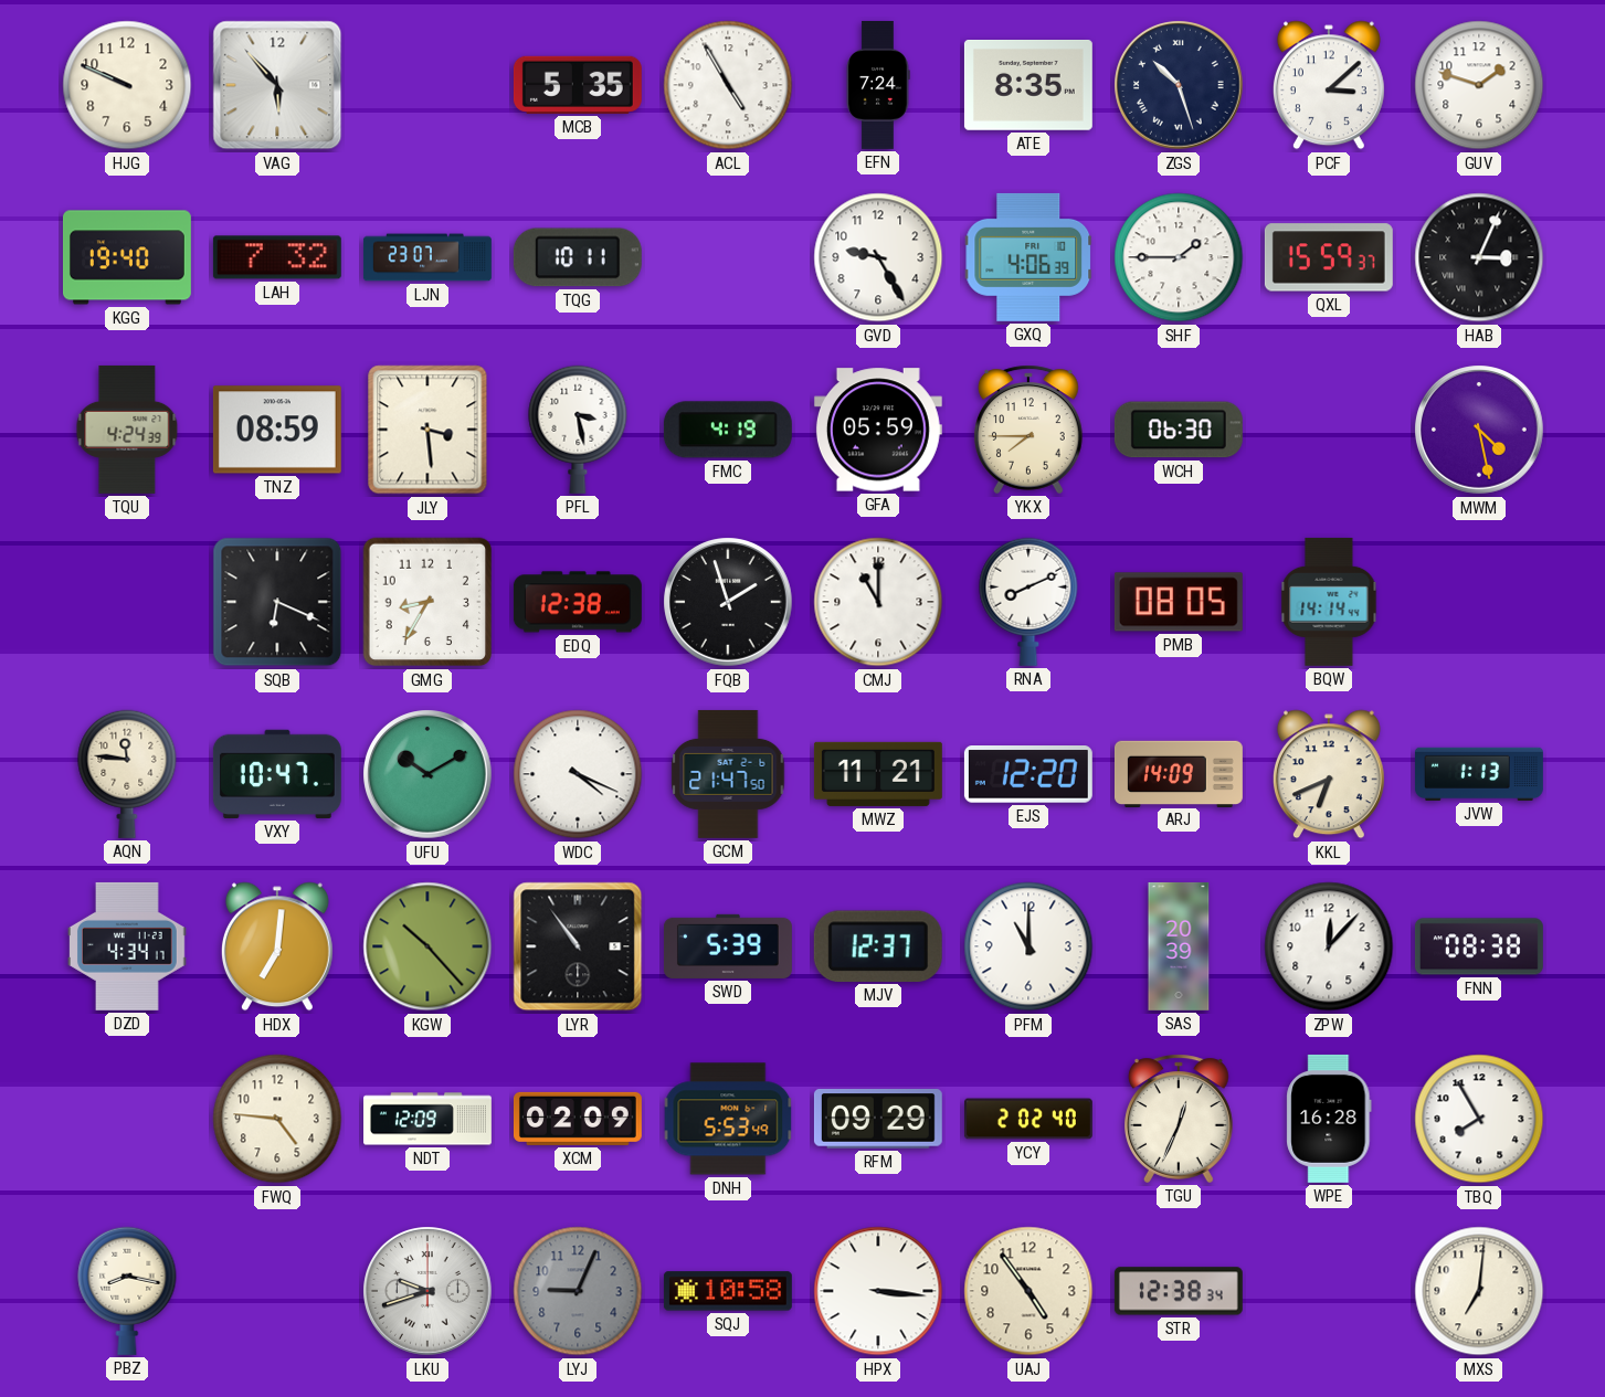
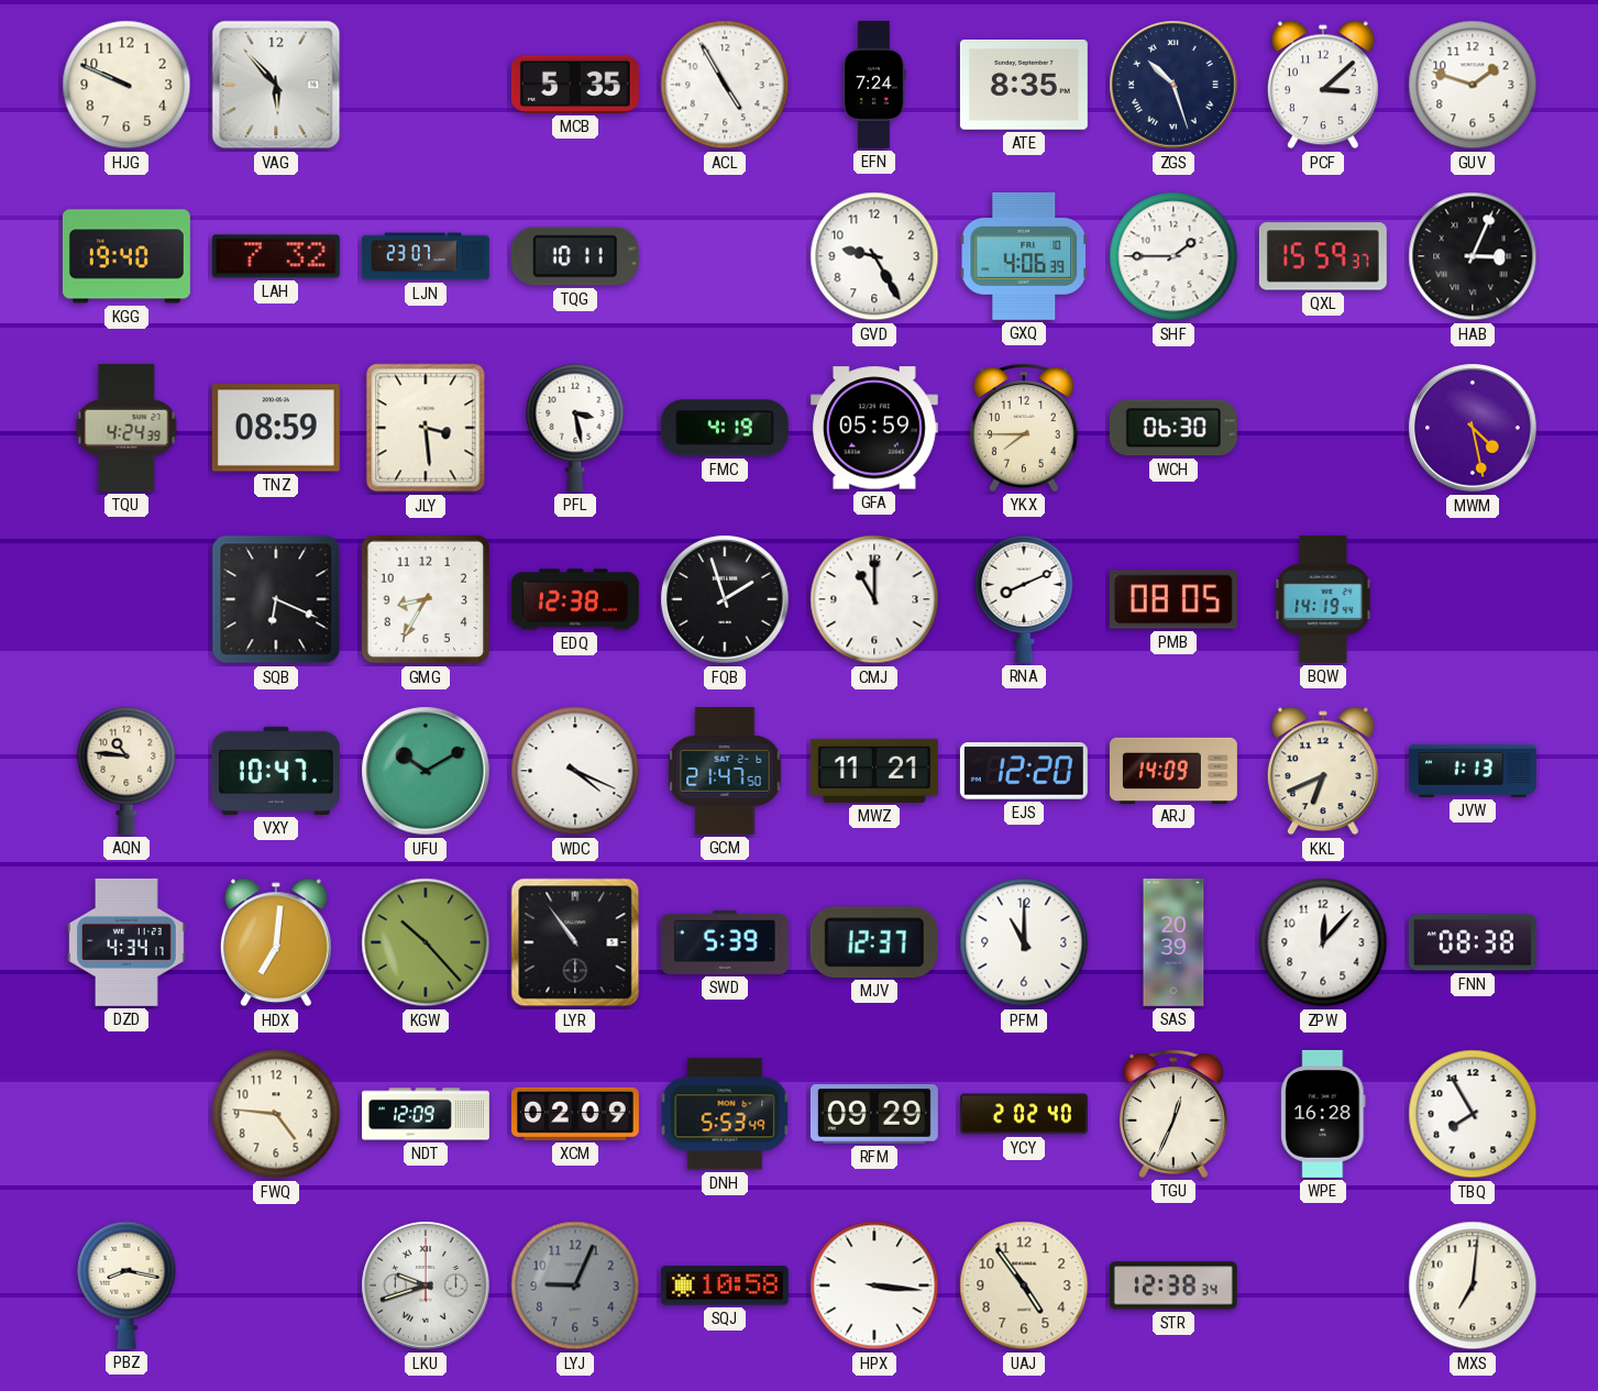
BQW: 14:14 -> 14:19 (1323, 599)
AQN: 11:46 -> 10:46 (126, 771)
